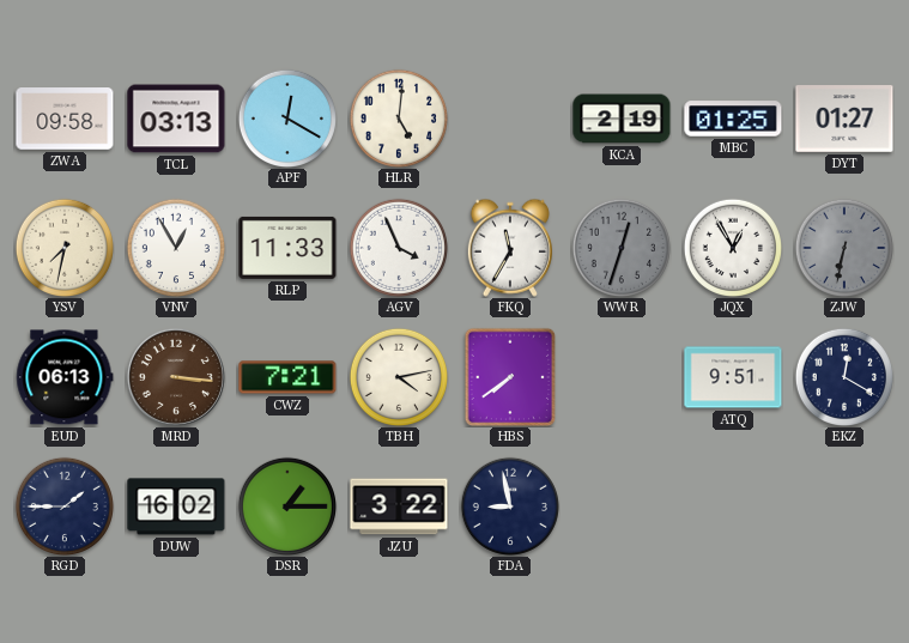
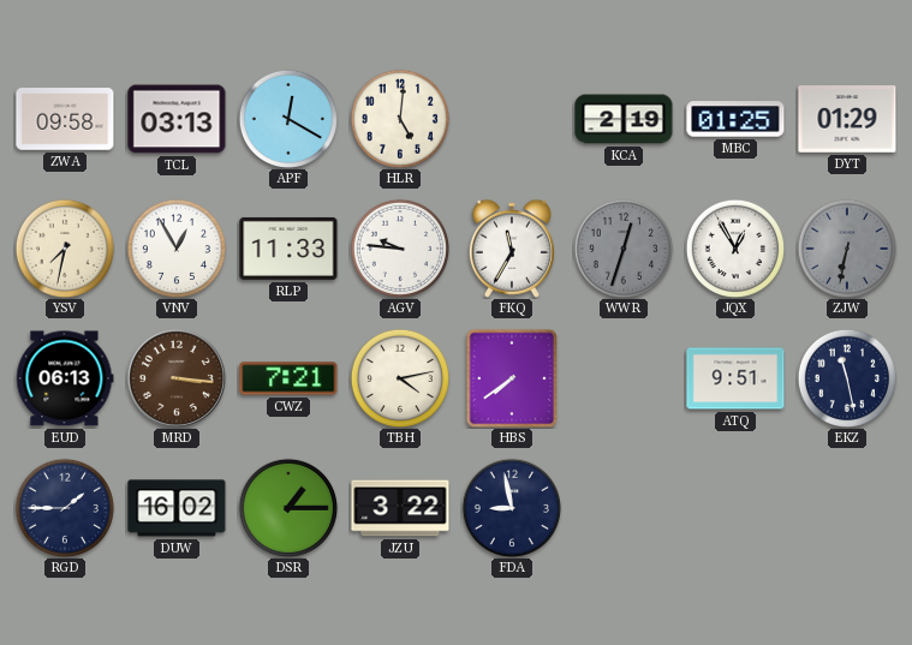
DYT: 01:27 -> 01:29 (847, 119)
AGV: 3:56 -> 9:46 (399, 247)
EKZ: 12:20 -> 11:28 (846, 377)
